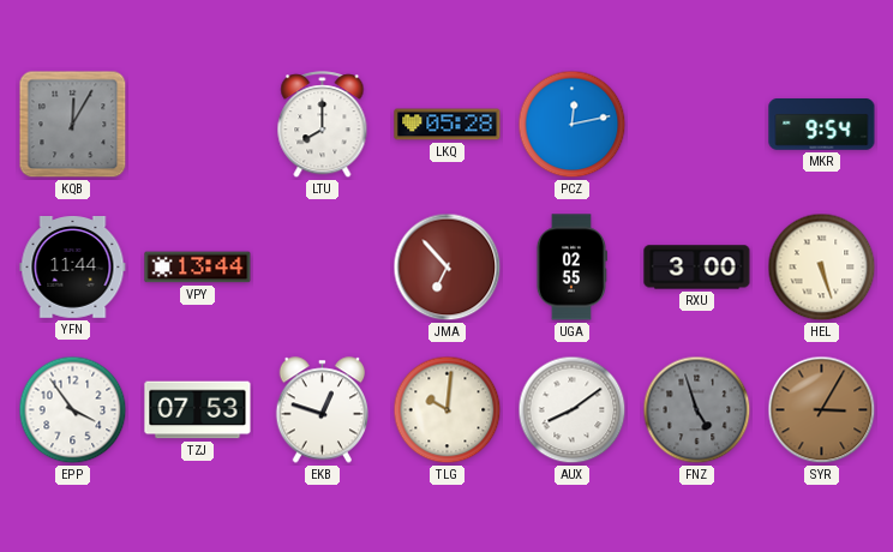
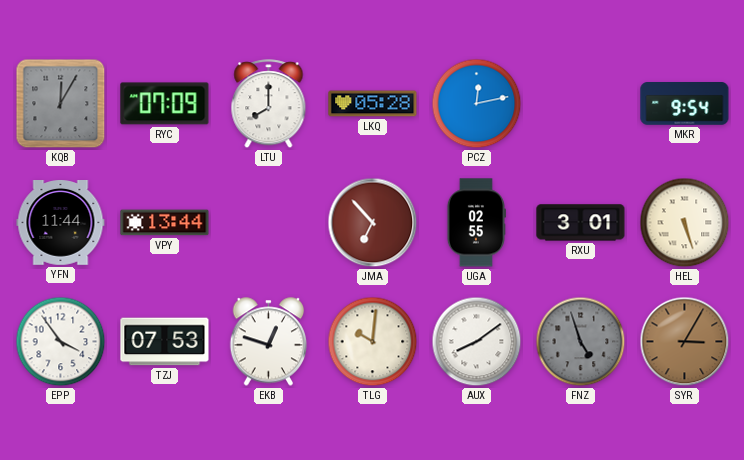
RYC: none -> 07:09 (165, 104)
RXU: 3:00 -> 3:01 (581, 223)
